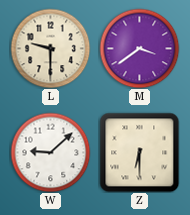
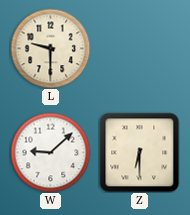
M: 3:39 -> none (139, 48)
